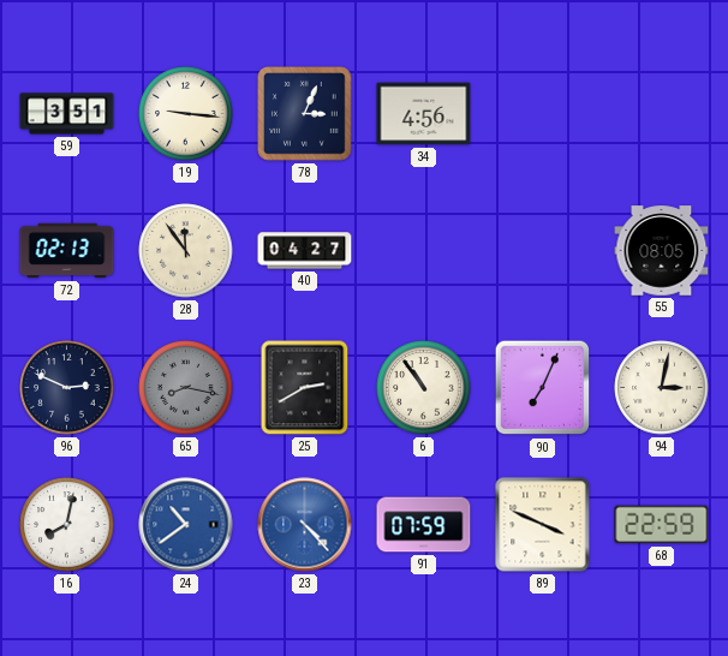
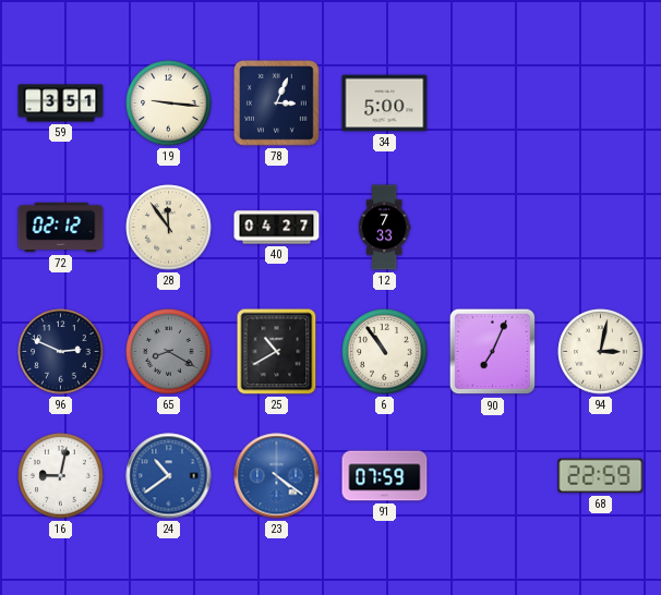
34: 4:56 -> 5:00 (385, 104)
72: 02:13 -> 02:12 (61, 228)
12: none -> 7:33 (384, 228)
55: 08:05 -> none (662, 251)
65: 8:17 -> 8:20 (169, 352)
25: 2:40 -> 10:40 (277, 352)
16: 8:02 -> 9:02 (61, 476)
23: 4:23 -> 4:21 (277, 476)
89: 3:49 -> none (543, 525)
